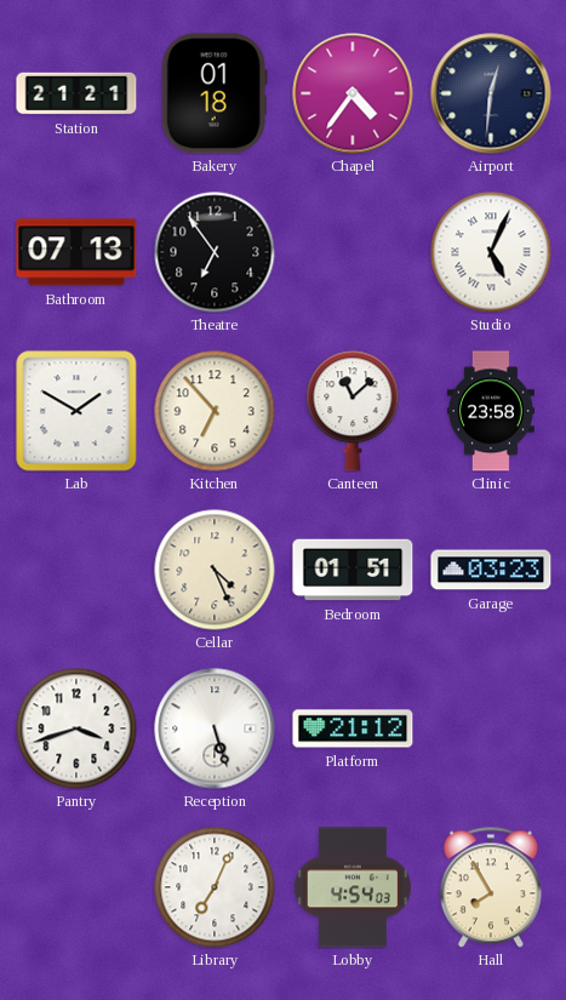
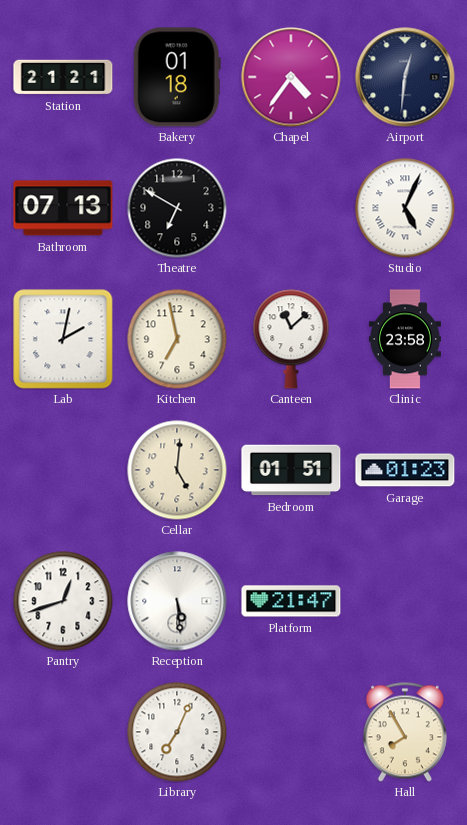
Theatre: 6:54 -> 6:50 (177, 208)
Lab: 1:50 -> 2:02 (63, 339)
Kitchen: 6:53 -> 6:58 (177, 339)
Cellar: 4:26 -> 5:01 (177, 470)
Garage: 03:23 -> 01:23 (405, 470)
Pantry: 3:42 -> 12:42 (63, 601)
Reception: 5:27 -> 5:29 (177, 601)
Platform: 21:12 -> 21:47 (291, 601)
Lobby: 4:54 -> none (353, 887)
